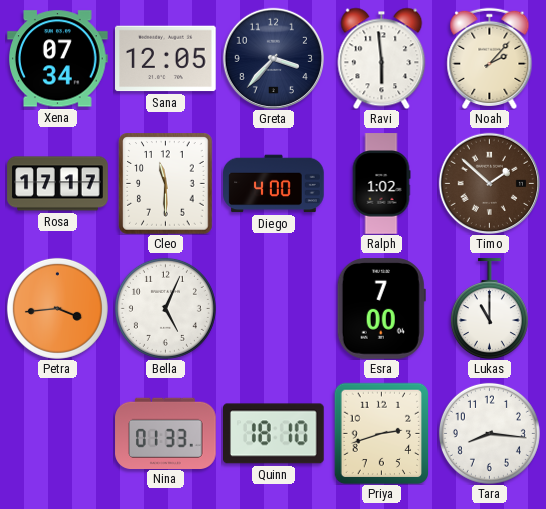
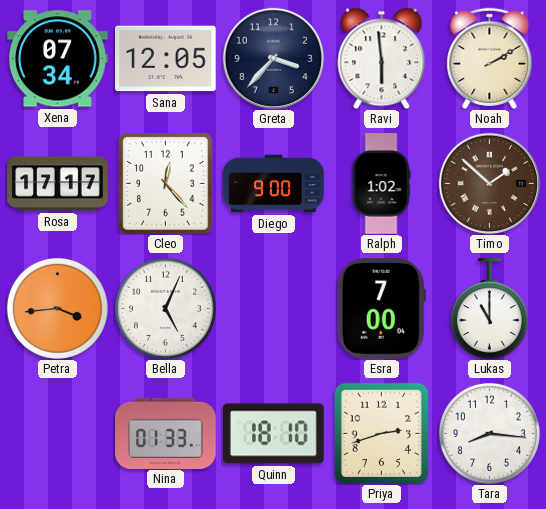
Noah: 2:07 -> 2:10 (490, 58)
Cleo: 11:30 -> 12:23 (166, 183)
Diego: 4:00 -> 9:00 (274, 184)
